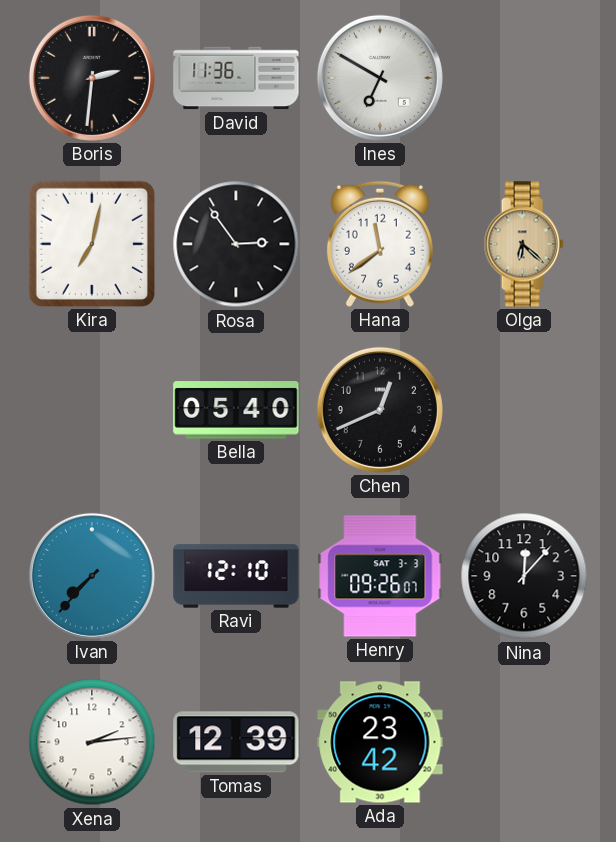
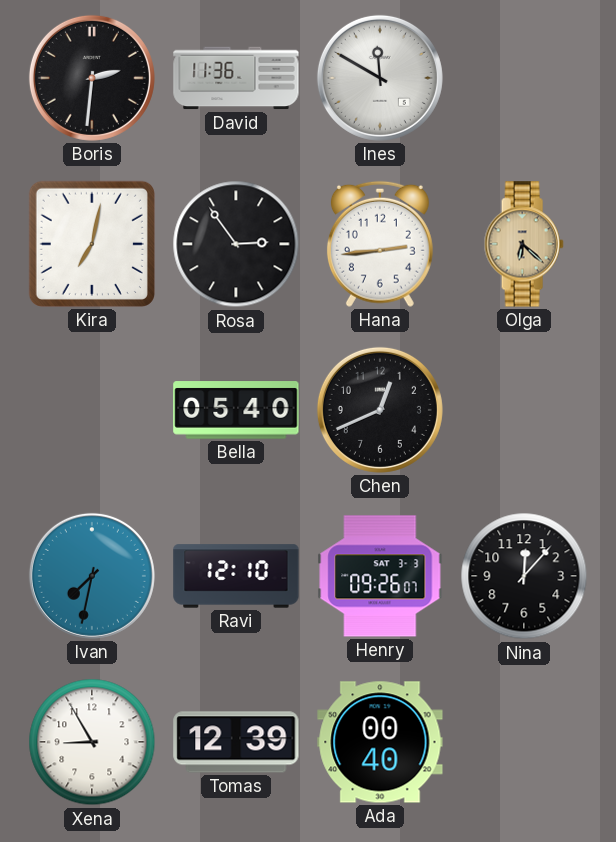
Ines: 6:50 -> 11:50 (380, 78)
Hana: 11:39 -> 2:44 (380, 244)
Ivan: 7:37 -> 7:32 (92, 576)
Xena: 2:14 -> 8:55 (92, 742)
Ada: 23:42 -> 00:40 (380, 742)
